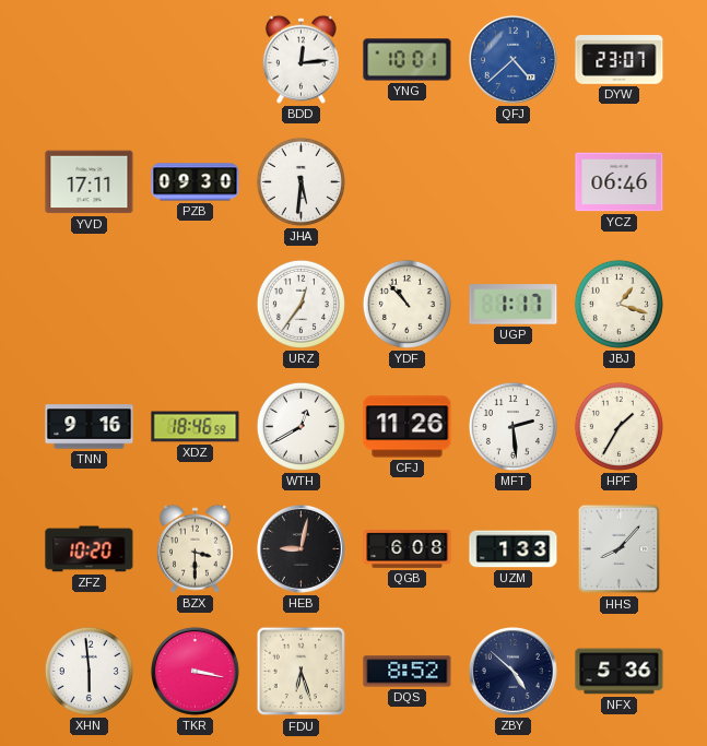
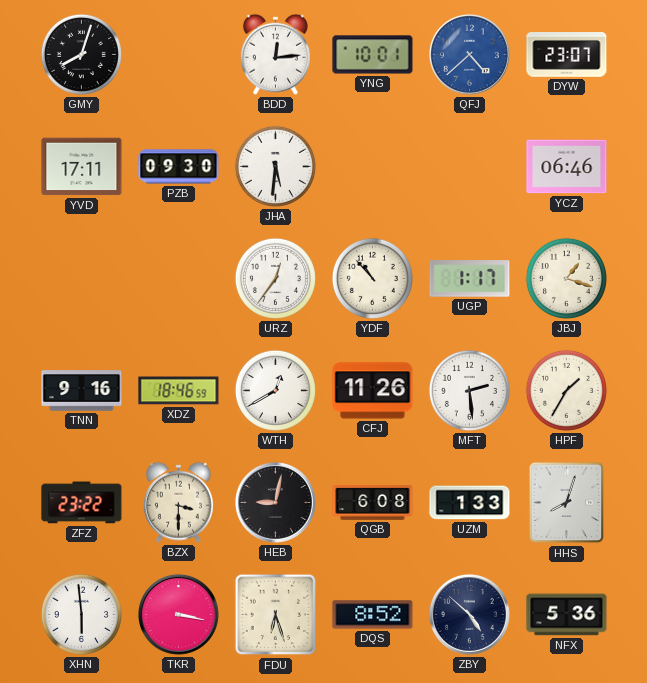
GMY: none -> 8:03 (81, 54)
ZFZ: 10:20 -> 23:22 (82, 503)
HHS: 8:07 -> 8:03 (567, 503)
